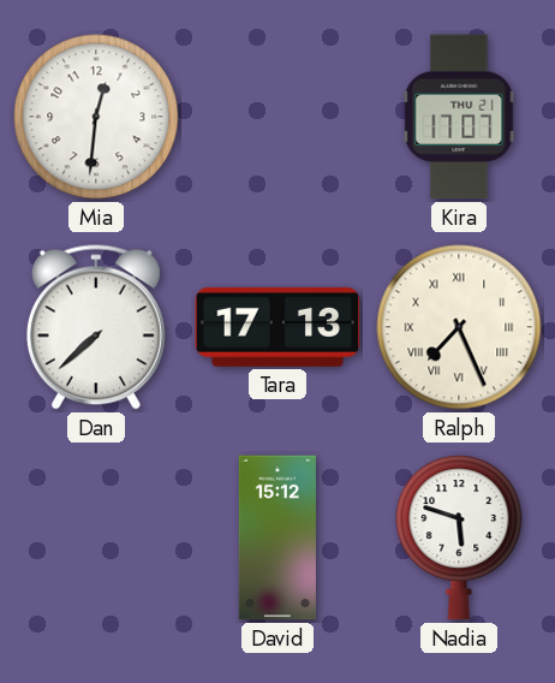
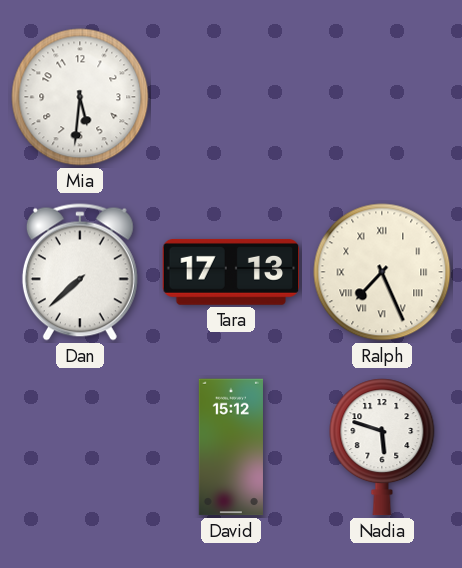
Mia: 12:31 -> 5:31 (80, 97)
Kira: 17:07 -> none (459, 117)
